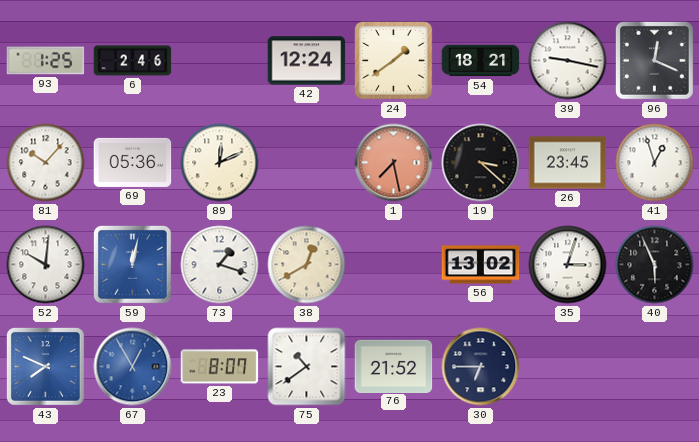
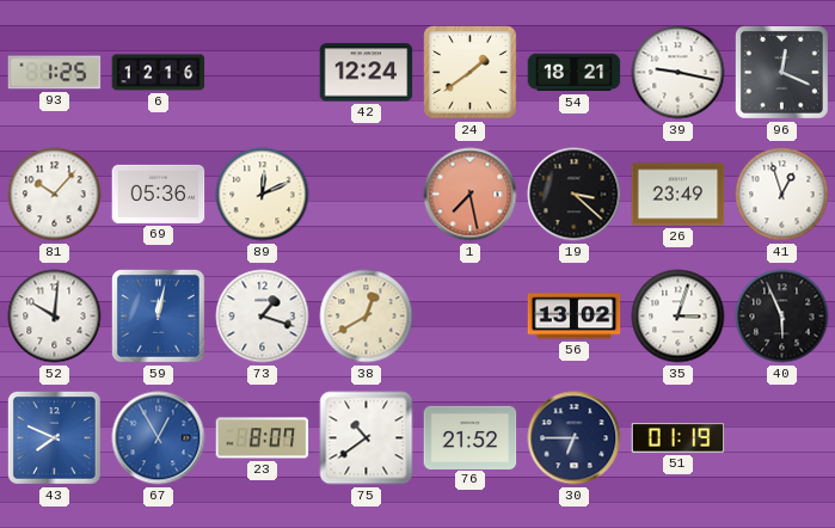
6: 2:46 -> 12:16 (159, 73)
26: 23:45 -> 23:49 (679, 195)
51: none -> 01:19 (679, 438)
